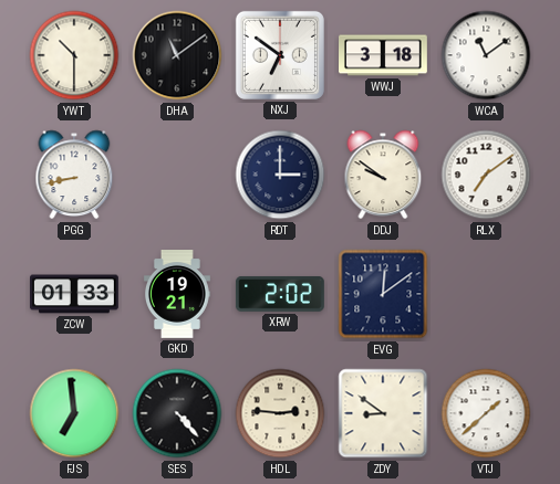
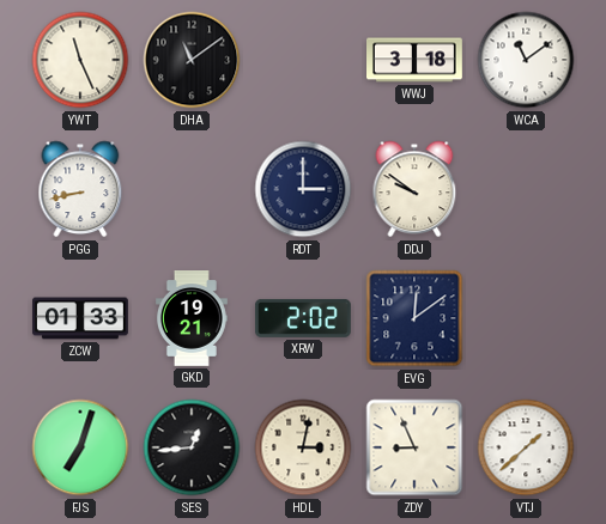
YWT: 10:30 -> 11:26 (80, 60)
NXJ: 6:51 -> none (280, 55)
RLX: 7:09 -> none (486, 175)
FJS: 6:59 -> 7:03 (80, 447)
SES: 4:23 -> 12:44 (192, 447)
HDL: 2:46 -> 3:02 (303, 447)
ZDY: 8:51 -> 8:56 (414, 447)
